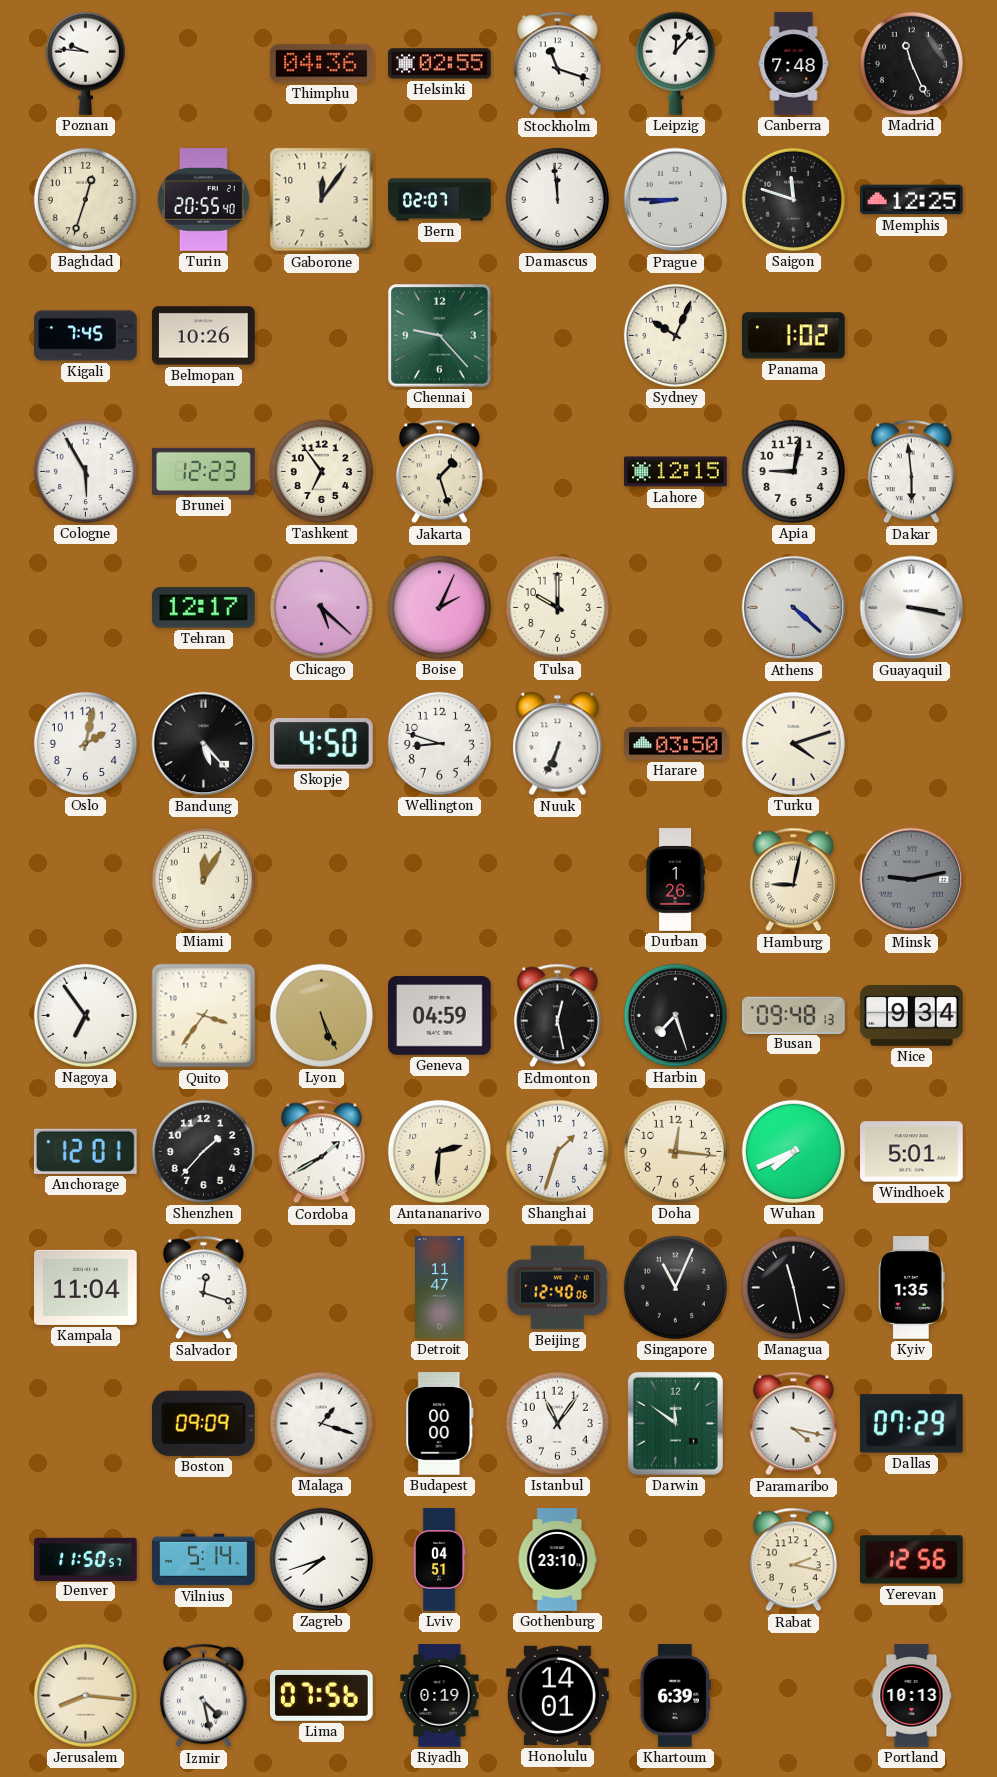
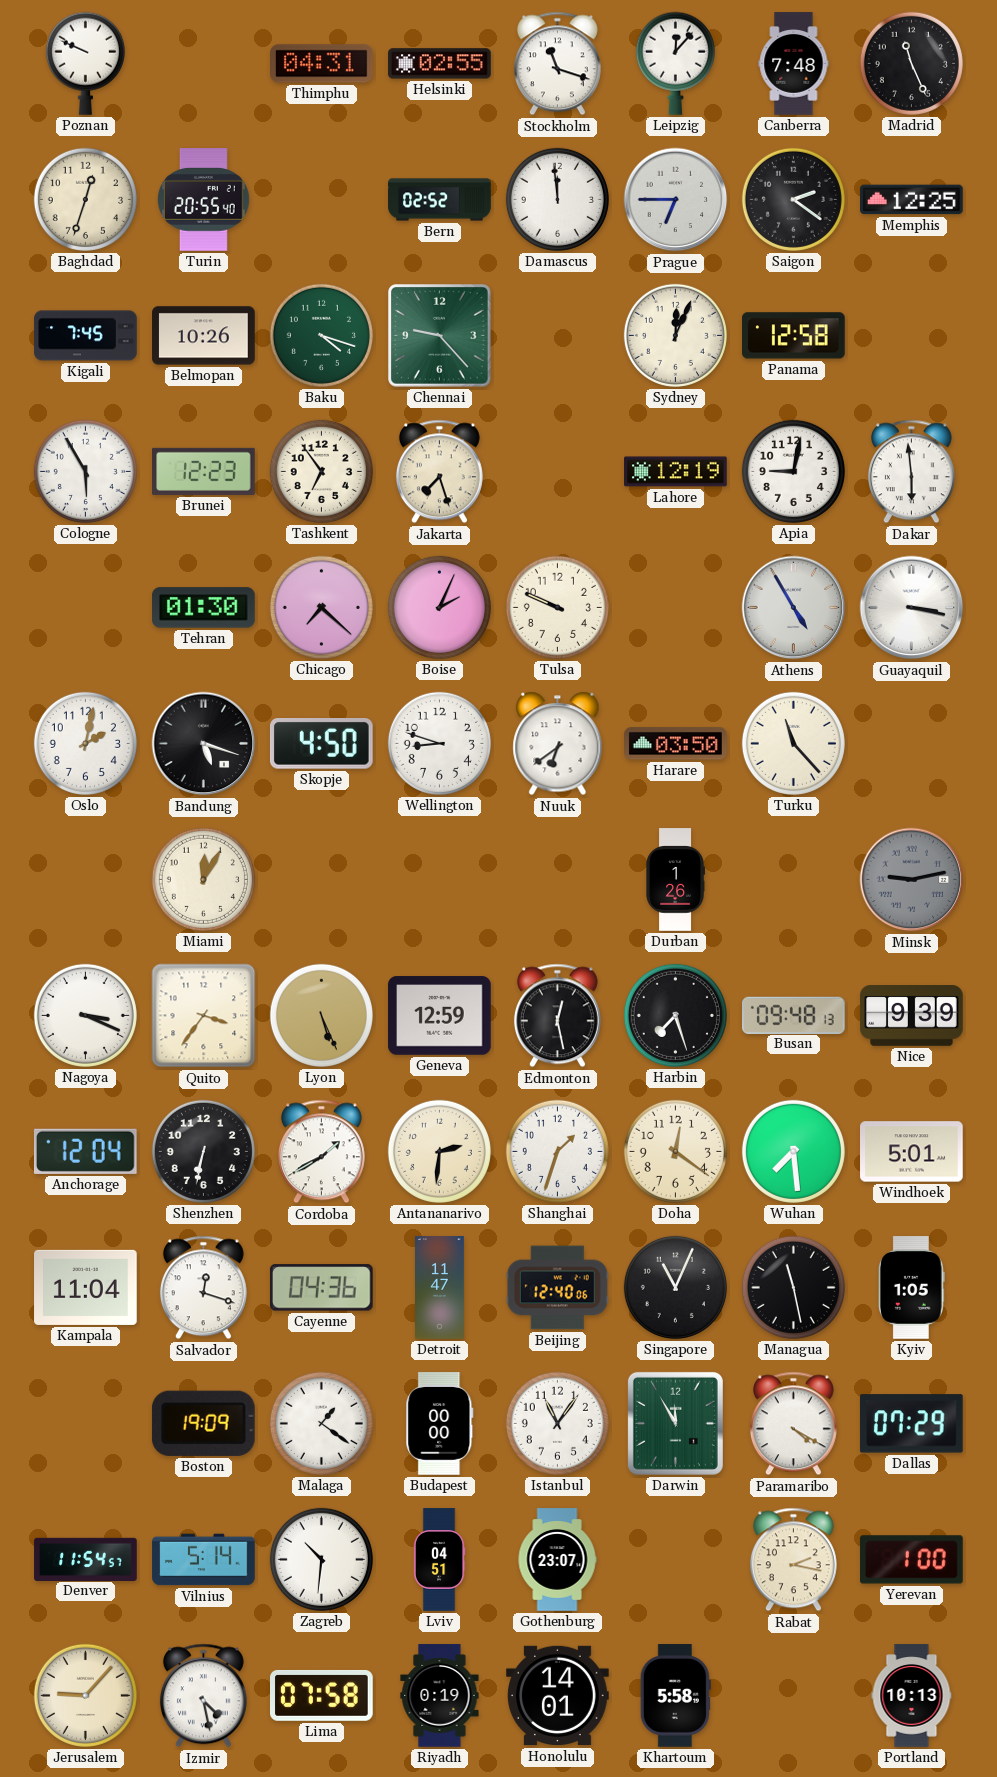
Poznan: 9:46 -> 9:49 (85, 63)
Thimphu: 04:36 -> 04:31 (322, 64)
Gaborone: 12:06 -> none (322, 200)
Bern: 02:07 -> 02:52 (440, 200)
Prague: 8:45 -> 6:45 (676, 200)
Saigon: 11:48 -> 2:21 (793, 199)
Baku: none -> 4:18 (321, 335)
Sydney: 10:04 -> 12:04 (675, 335)
Panama: 1:02 -> 12:58 (794, 336)
Jakarta: 1:27 -> 7:27 (439, 472)
Lahore: 12:15 -> 12:19 (676, 472)
Tehran: 12:17 -> 01:30 (204, 608)
Chicago: 5:22 -> 7:22 (321, 607)
Tulsa: 10:00 -> 9:49 (557, 607)
Athens: 4:22 -> 4:55 (794, 608)
Bandung: 5:23 -> 5:18 (204, 744)
Nuuk: 6:34 -> 6:39 (558, 744)
Turku: 4:12 -> 11:23 (793, 743)
Hamburg: 9:02 -> none (793, 880)
Nagoya: 6:54 -> 3:19 (85, 1015)
Geneva: 04:59 -> 12:59 (440, 1016)
Nice: 9:34 -> 9:39 (912, 1016)
Anchorage: 12:01 -> 12:04 (85, 1151)
Shenzhen: 1:37 -> 6:32 (203, 1151)
Doha: 12:16 -> 12:21 (675, 1151)
Wuhan: 7:41 -> 7:29 (793, 1151)
Cayenne: none -> 04:36 (321, 1288)
Kyiv: 1:35 -> 1:05 (911, 1288)
Boston: 09:09 -> 19:09 (203, 1423)
Malaga: 1:18 -> 1:21 (321, 1423)
Darwin: 11:51 -> 11:55 (675, 1423)
Paramaribo: 4:17 -> 4:20 (793, 1424)
Denver: 11:50 -> 11:54 (86, 1559)
Zagreb: 7:42 -> 10:31 (321, 1559)
Gothenburg: 23:10 -> 23:07 (557, 1560)
Yerevan: 12:56 -> 1:00 (912, 1560)
Jerusalem: 8:16 -> 9:07 (85, 1695)
Lima: 07:56 -> 07:58 (322, 1695)
Khartoum: 6:39 -> 5:58 (675, 1696)
